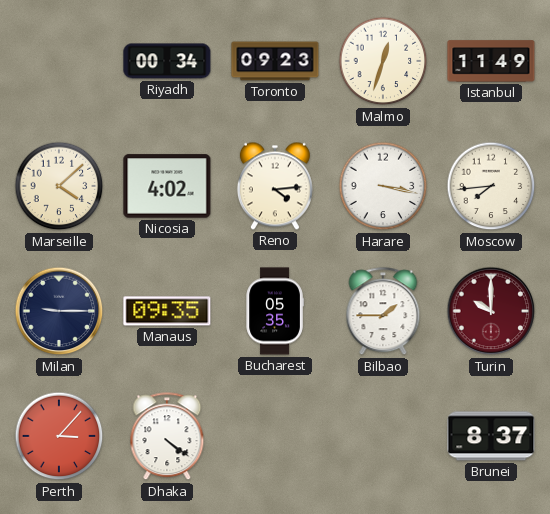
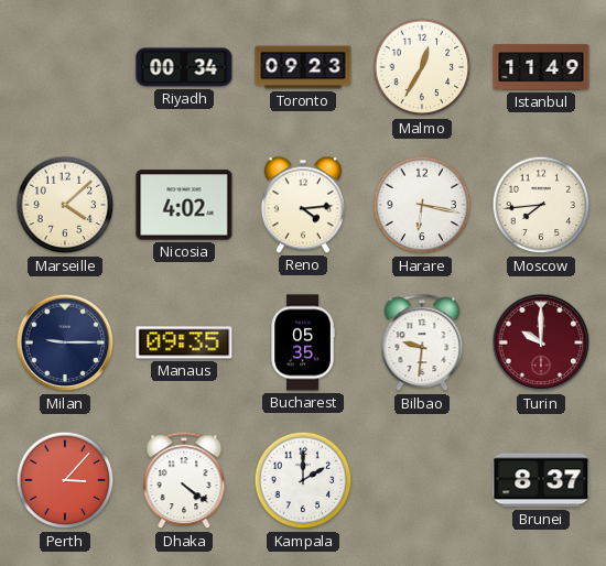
Malmo: 12:33 -> 12:35 (422, 67)
Harare: 3:17 -> 6:17 (422, 205)
Bilbao: 1:45 -> 9:31 (422, 344)
Kampala: none -> 2:00 (303, 480)
